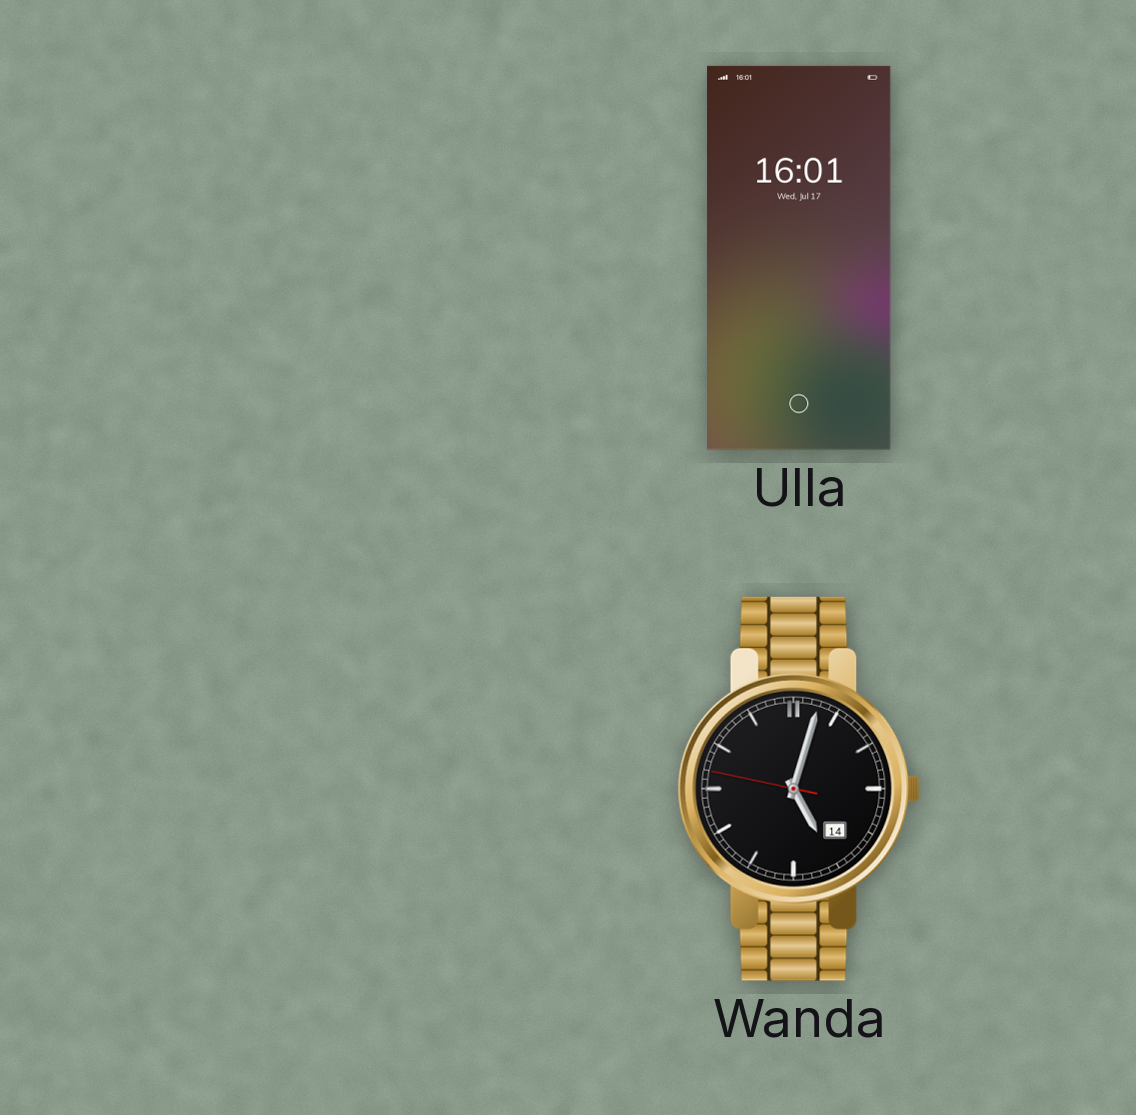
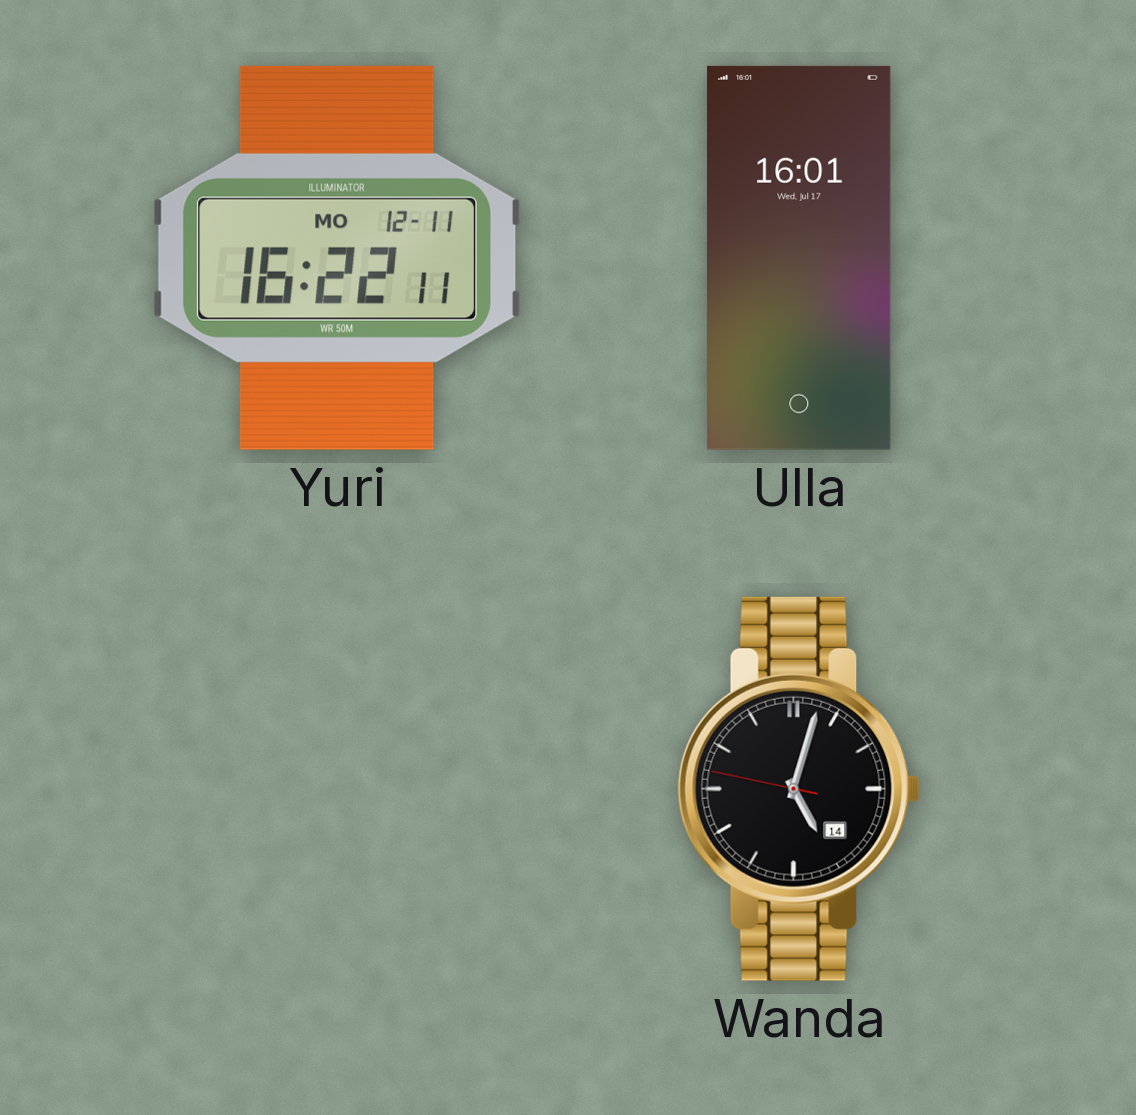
Yuri: none -> 16:22 (337, 258)
